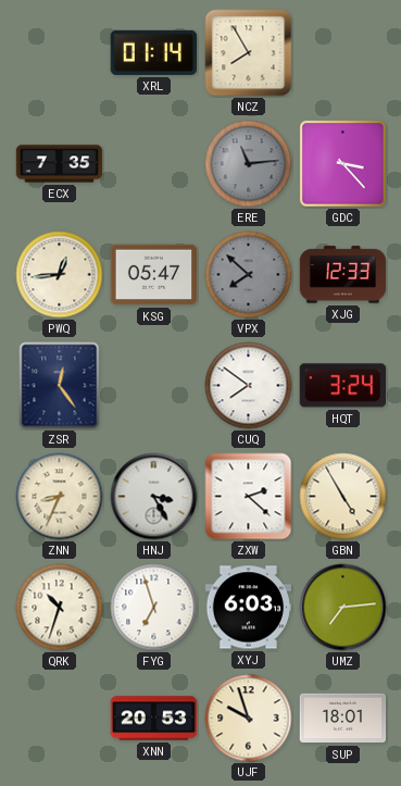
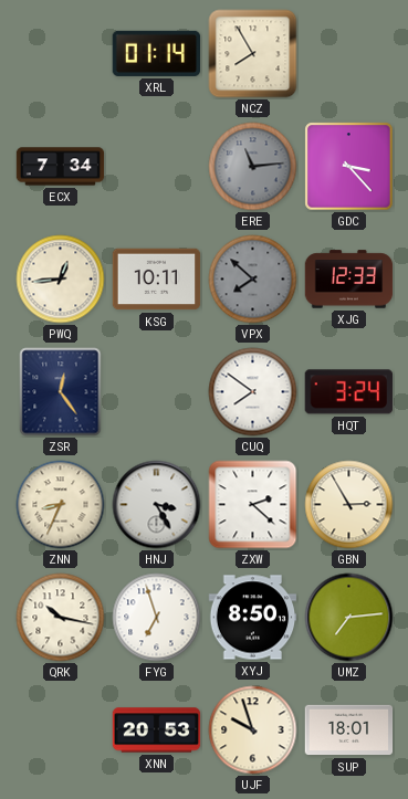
ECX: 7:35 -> 7:34 (61, 167)
KSG: 05:47 -> 10:11 (157, 280)
GBN: 4:55 -> 2:55 (349, 505)
QRK: 10:33 -> 10:17 (61, 618)
XYJ: 6:03 -> 8:50 (253, 618)
